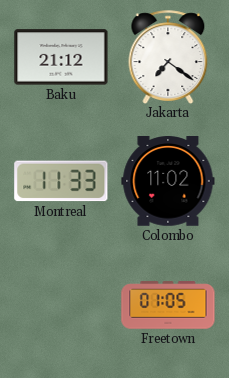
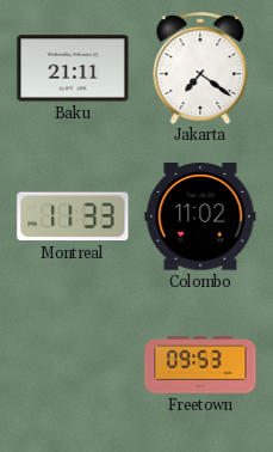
Baku: 21:12 -> 21:11 (73, 68)
Freetown: 01:05 -> 09:53 (200, 365)
